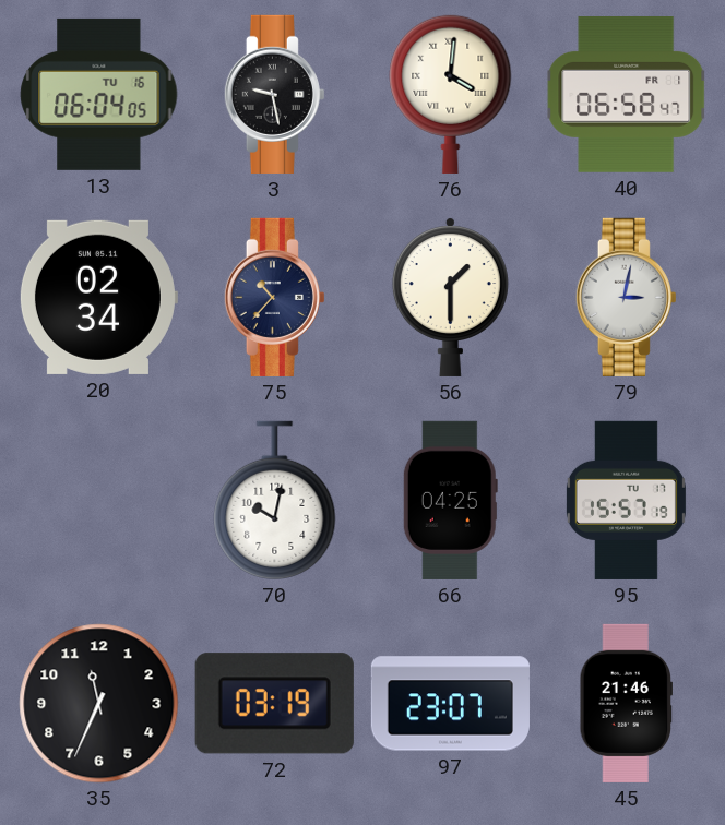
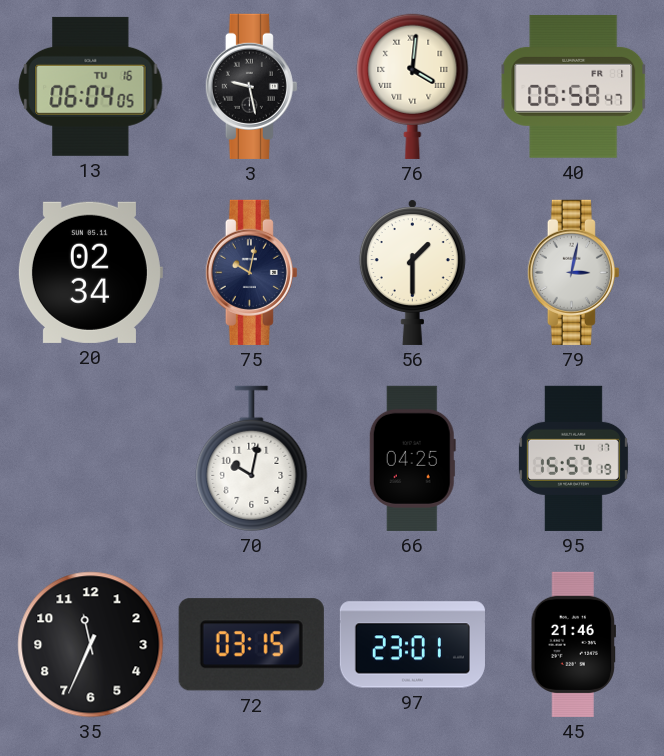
75: 10:37 -> 10:02 (251, 272)
72: 03:19 -> 03:15 (251, 645)
97: 23:07 -> 23:01 (412, 645)
